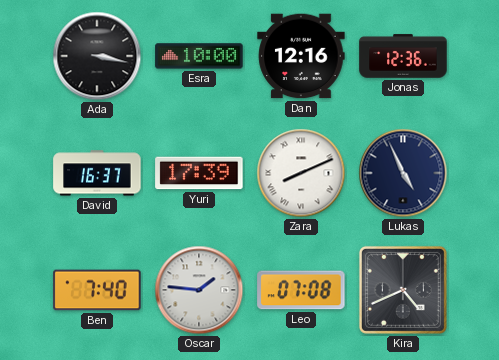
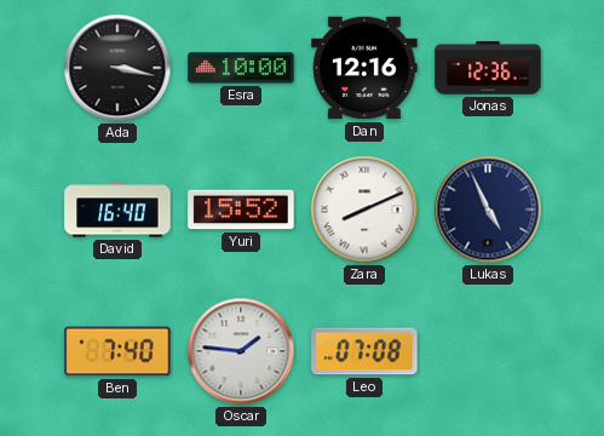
David: 16:37 -> 16:40 (117, 210)
Yuri: 17:39 -> 15:52 (241, 210)
Kira: 4:41 -> none (403, 290)
